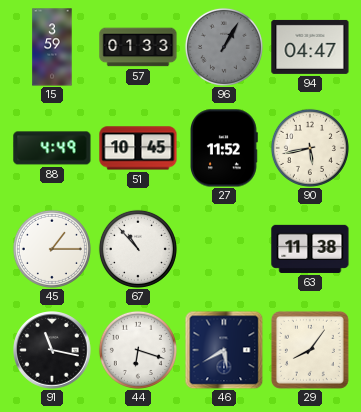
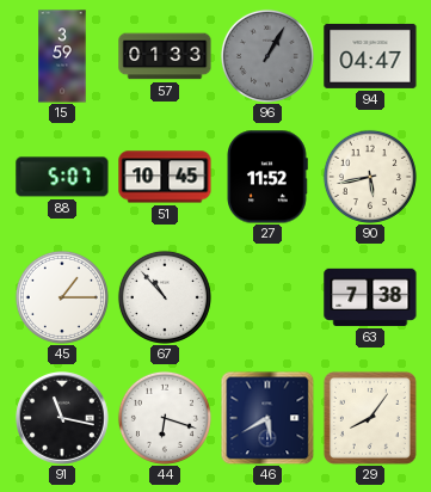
88: 4:49 -> 5:07 (62, 177)
63: 11:38 -> 7:38 (370, 297)
